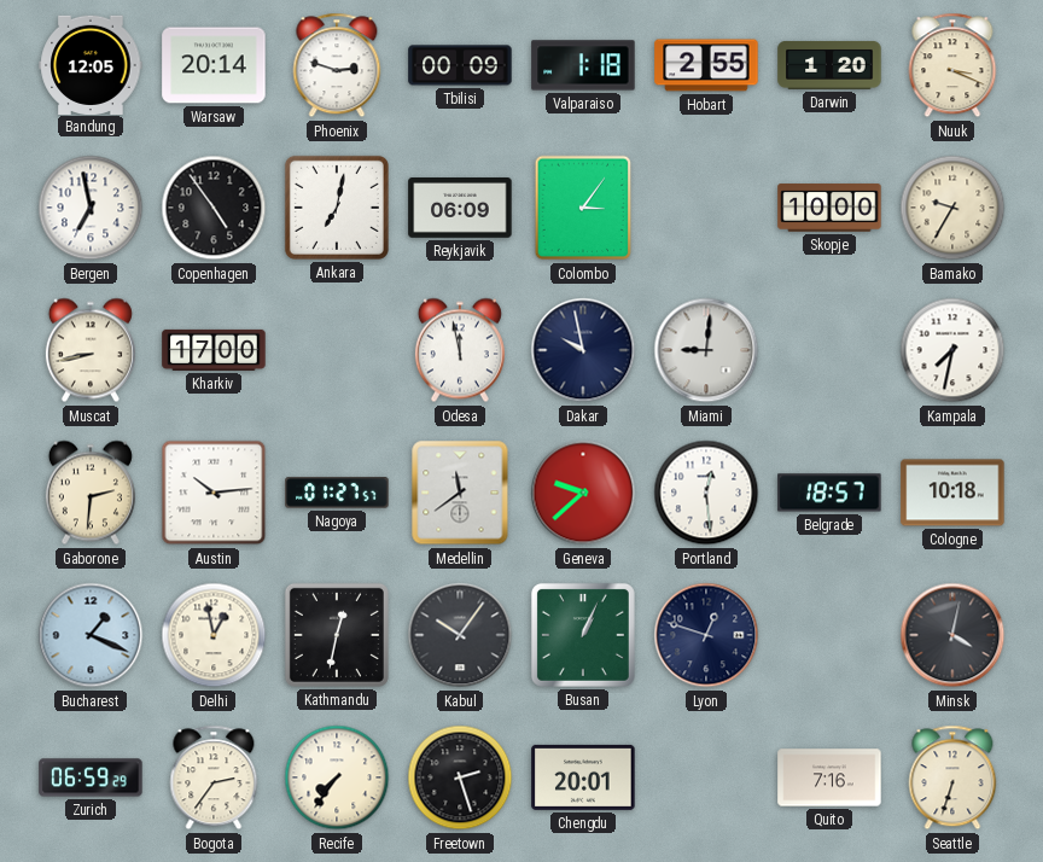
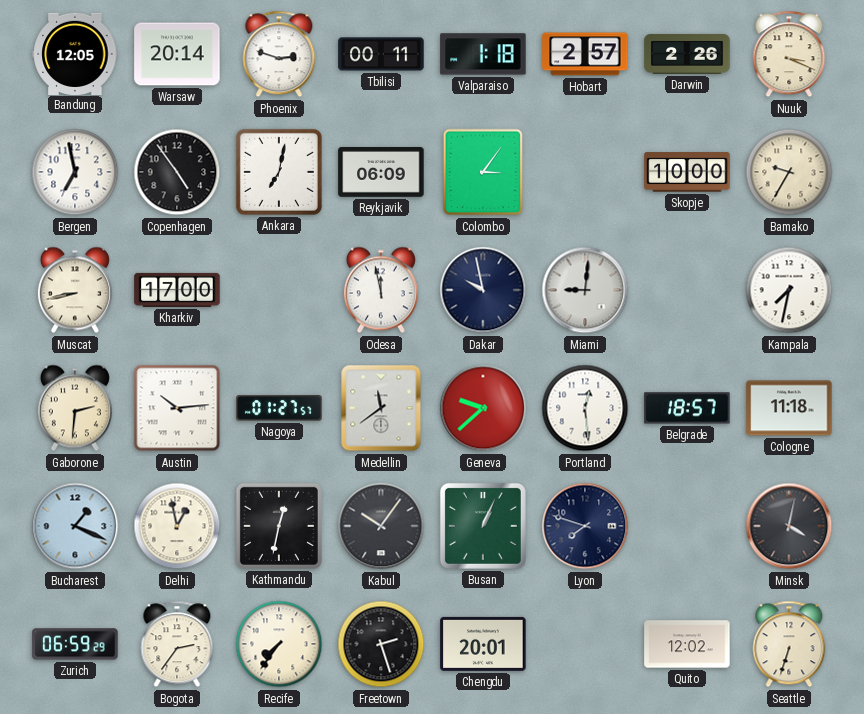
Tbilisi: 00:09 -> 00:11 (381, 54)
Hobart: 2:55 -> 2:57 (585, 54)
Darwin: 1:20 -> 2:26 (687, 54)
Cologne: 10:18 -> 11:18 (789, 408)
Lyon: 12:48 -> 7:48 (585, 526)
Quito: 7:16 -> 12:02 (687, 644)
